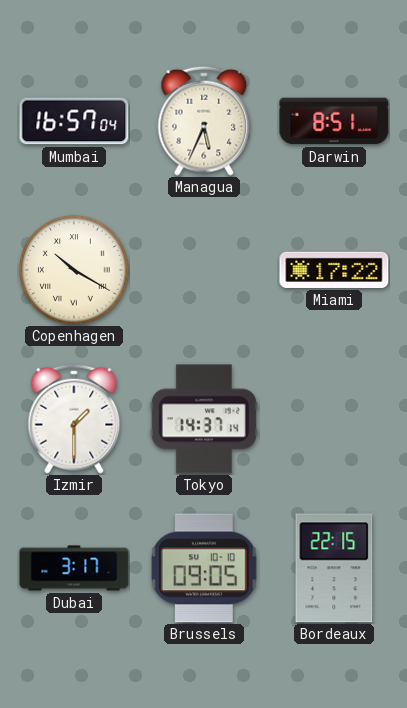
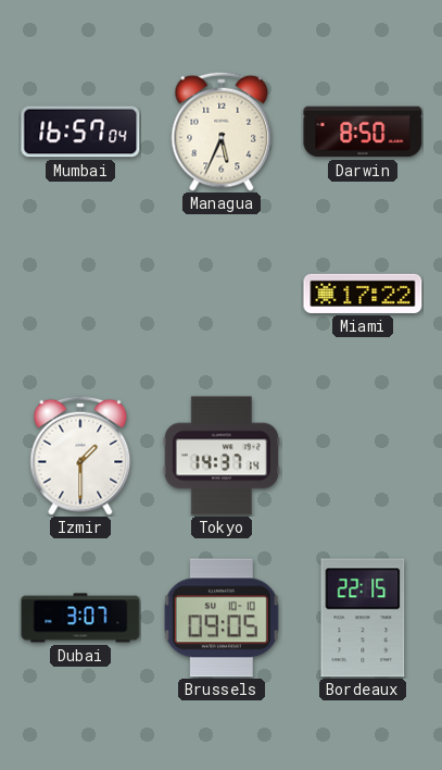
Darwin: 8:51 -> 8:50 (363, 132)
Copenhagen: 10:20 -> none (74, 270)
Dubai: 3:17 -> 3:07 (80, 618)
